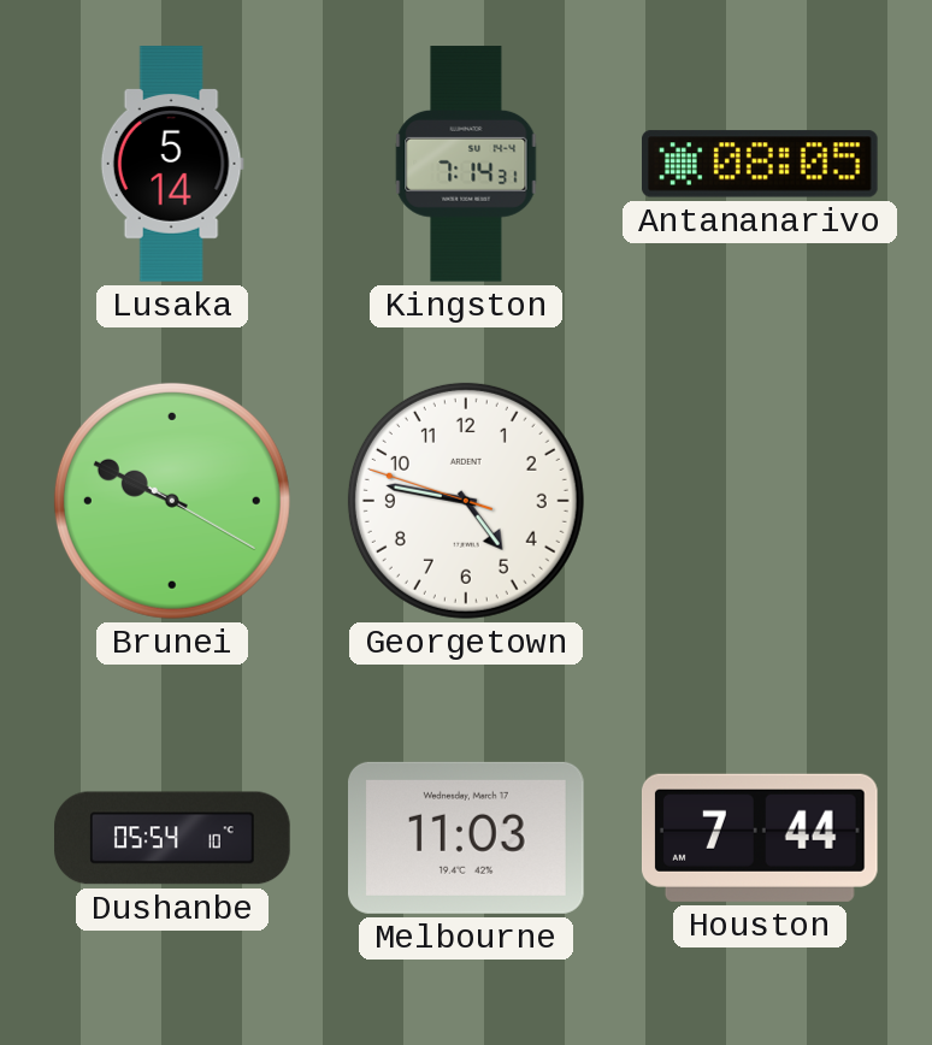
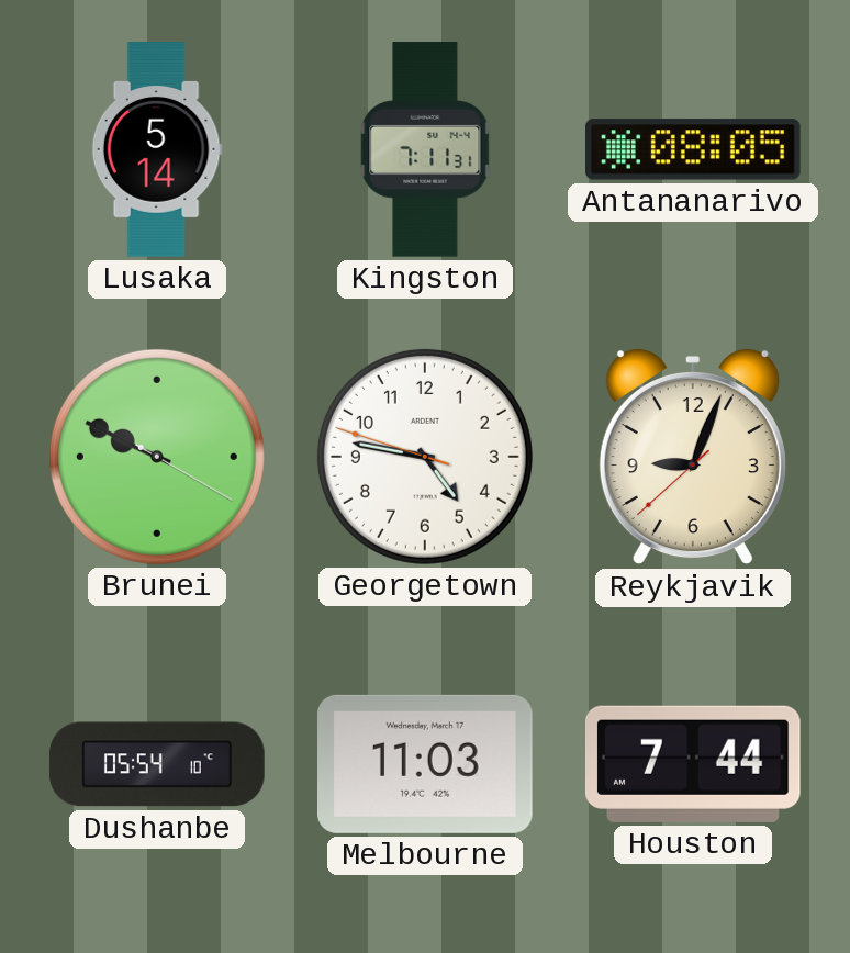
Kingston: 7:14 -> 7:11 (425, 149)
Reykjavik: none -> 9:03 (693, 457)
